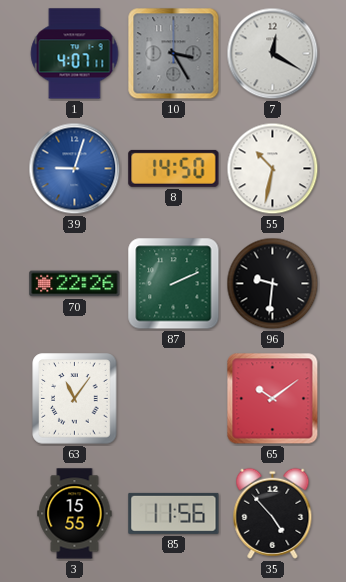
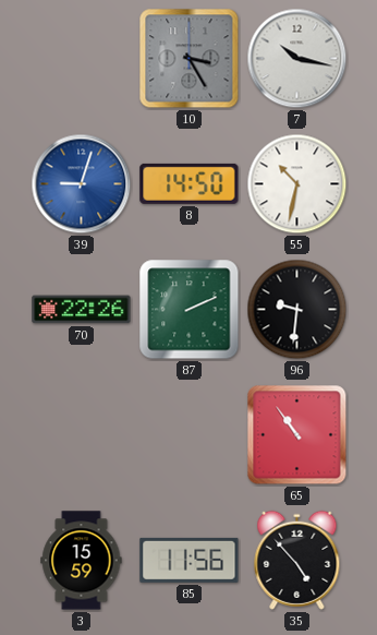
1: 4:07 -> none (75, 54)
7: 12:20 -> 10:17 (297, 59)
63: 11:06 -> none (75, 399)
65: 10:09 -> 10:54 (297, 435)
3: 15:55 -> 15:59 (82, 561)
